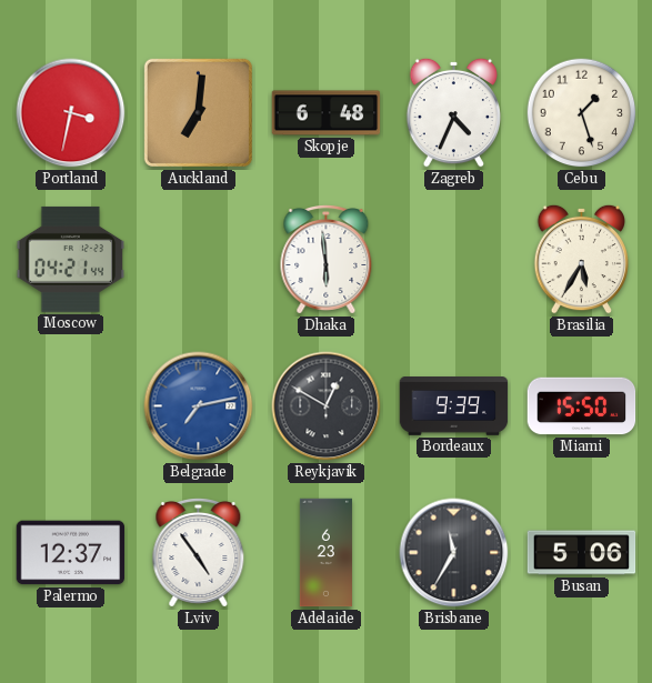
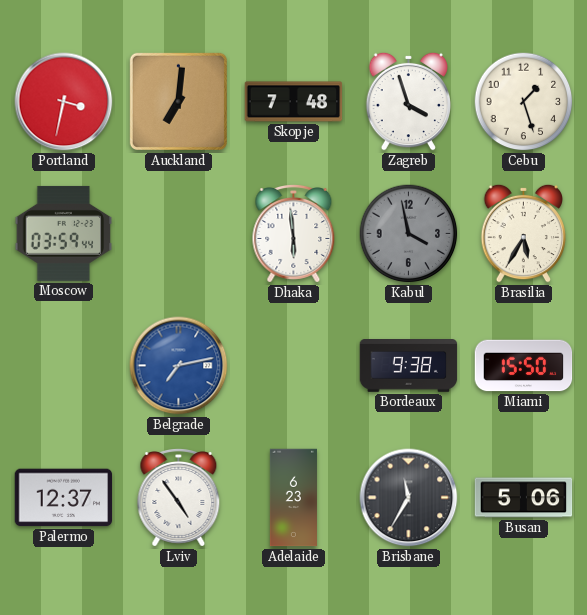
Skopje: 6:48 -> 7:48 (294, 102)
Zagreb: 4:34 -> 3:57 (408, 101)
Moscow: 04:21 -> 03:59 (64, 233)
Kabul: none -> 3:58 (409, 234)
Reykjavik: 12:50 -> none (327, 406)
Bordeaux: 9:39 -> 9:38 (409, 366)
